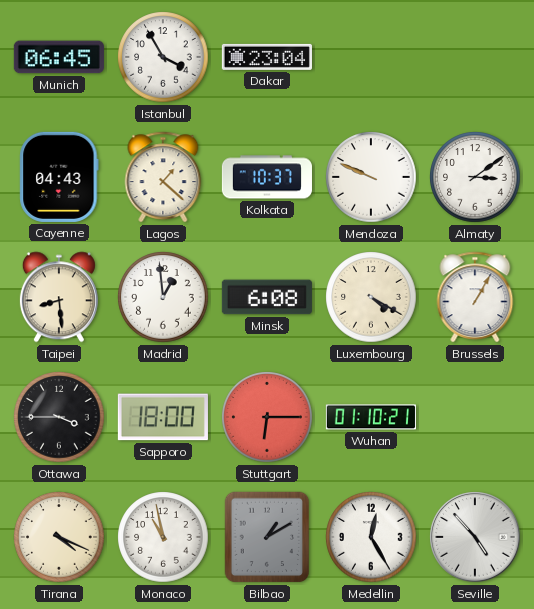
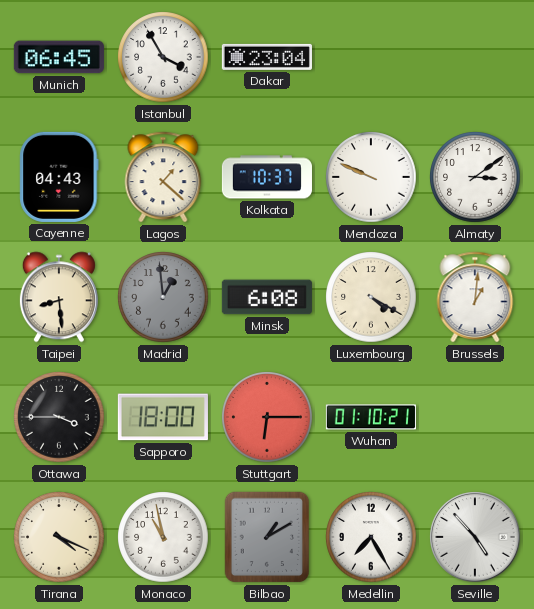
Madrid dial: white -> grey (163, 297)
Brussels: 1:05 -> 1:01 (475, 297)
Medellin: 12:25 -> 7:25 (371, 537)
